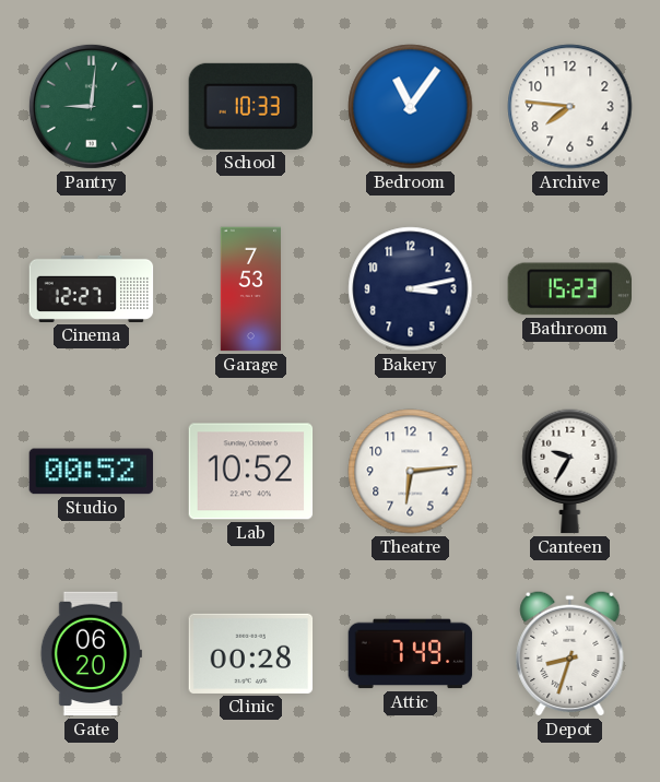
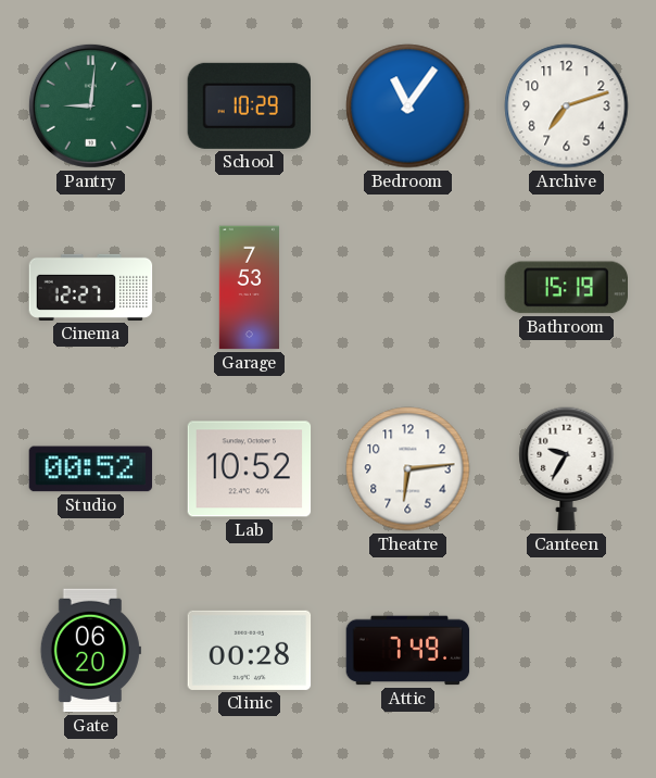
School: 10:33 -> 10:29 (249, 105)
Archive: 7:46 -> 7:12 (567, 106)
Bakery: 3:13 -> none (411, 289)
Bathroom: 15:23 -> 15:19 (567, 288)
Depot: 8:33 -> none (570, 653)
